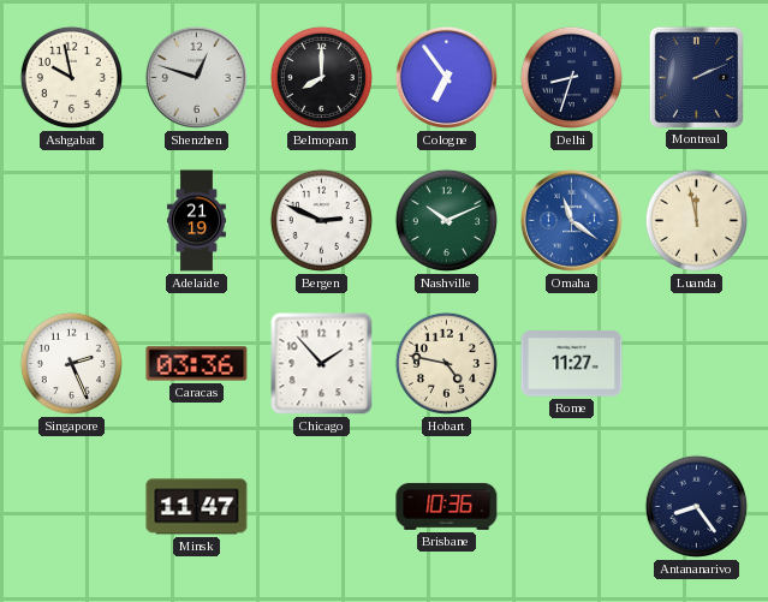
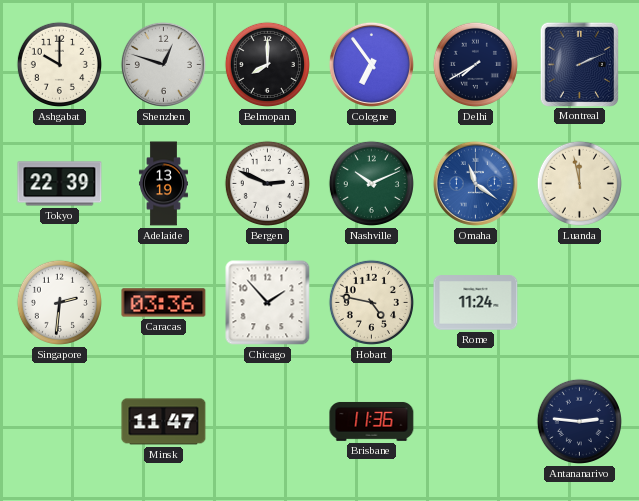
Ashgabat: 9:58 -> 10:00 (59, 64)
Delhi: 8:33 -> 7:40 (475, 64)
Tokyo: none -> 22:39 (60, 184)
Adelaide: 21:19 -> 13:19 (163, 184)
Singapore: 2:26 -> 2:31 (59, 302)
Rome: 11:27 -> 11:24 (476, 303)
Brisbane: 10:36 -> 11:36 (372, 421)
Antananarivo: 8:24 -> 2:46 (579, 421)
